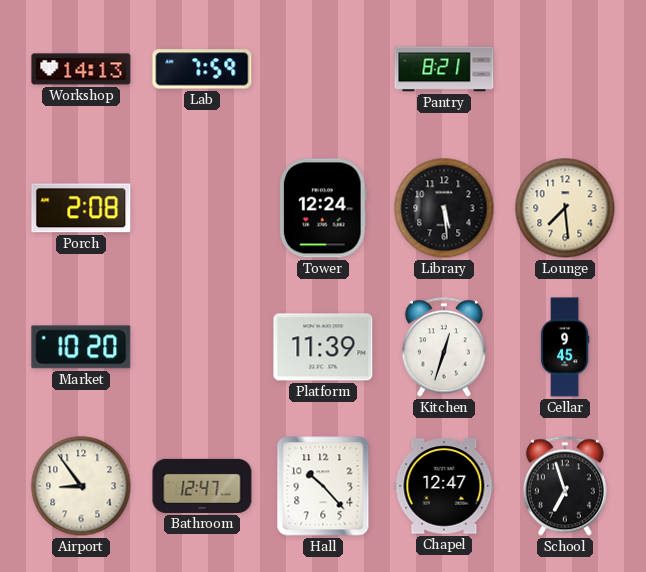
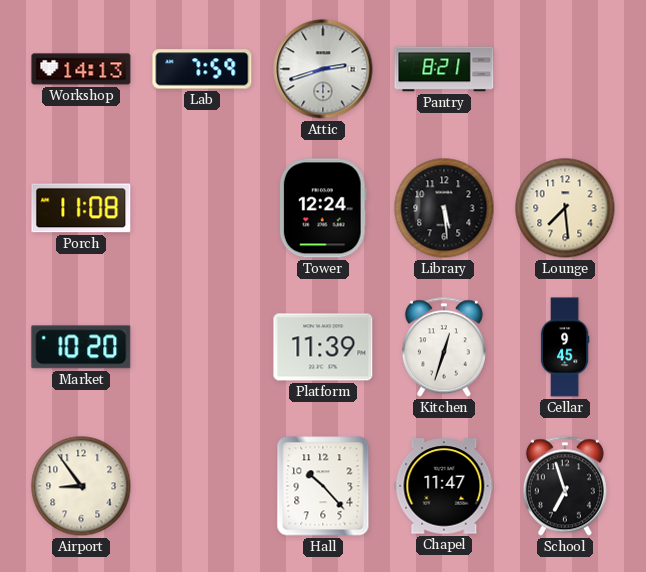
Attic: none -> 2:42 (323, 69)
Porch: 2:08 -> 11:08 (81, 208)
Bathroom: 12:47 -> none (202, 486)
Chapel: 12:47 -> 11:47 (444, 486)
